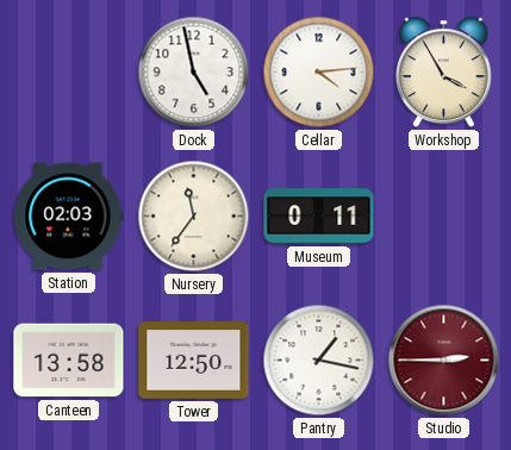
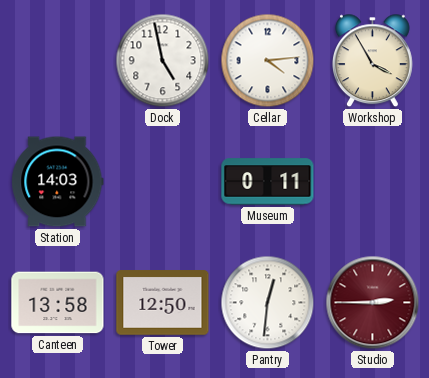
Station: 02:03 -> 14:03 (58, 182)
Nursery: 11:36 -> none (194, 217)
Pantry: 1:17 -> 12:31 (268, 303)
